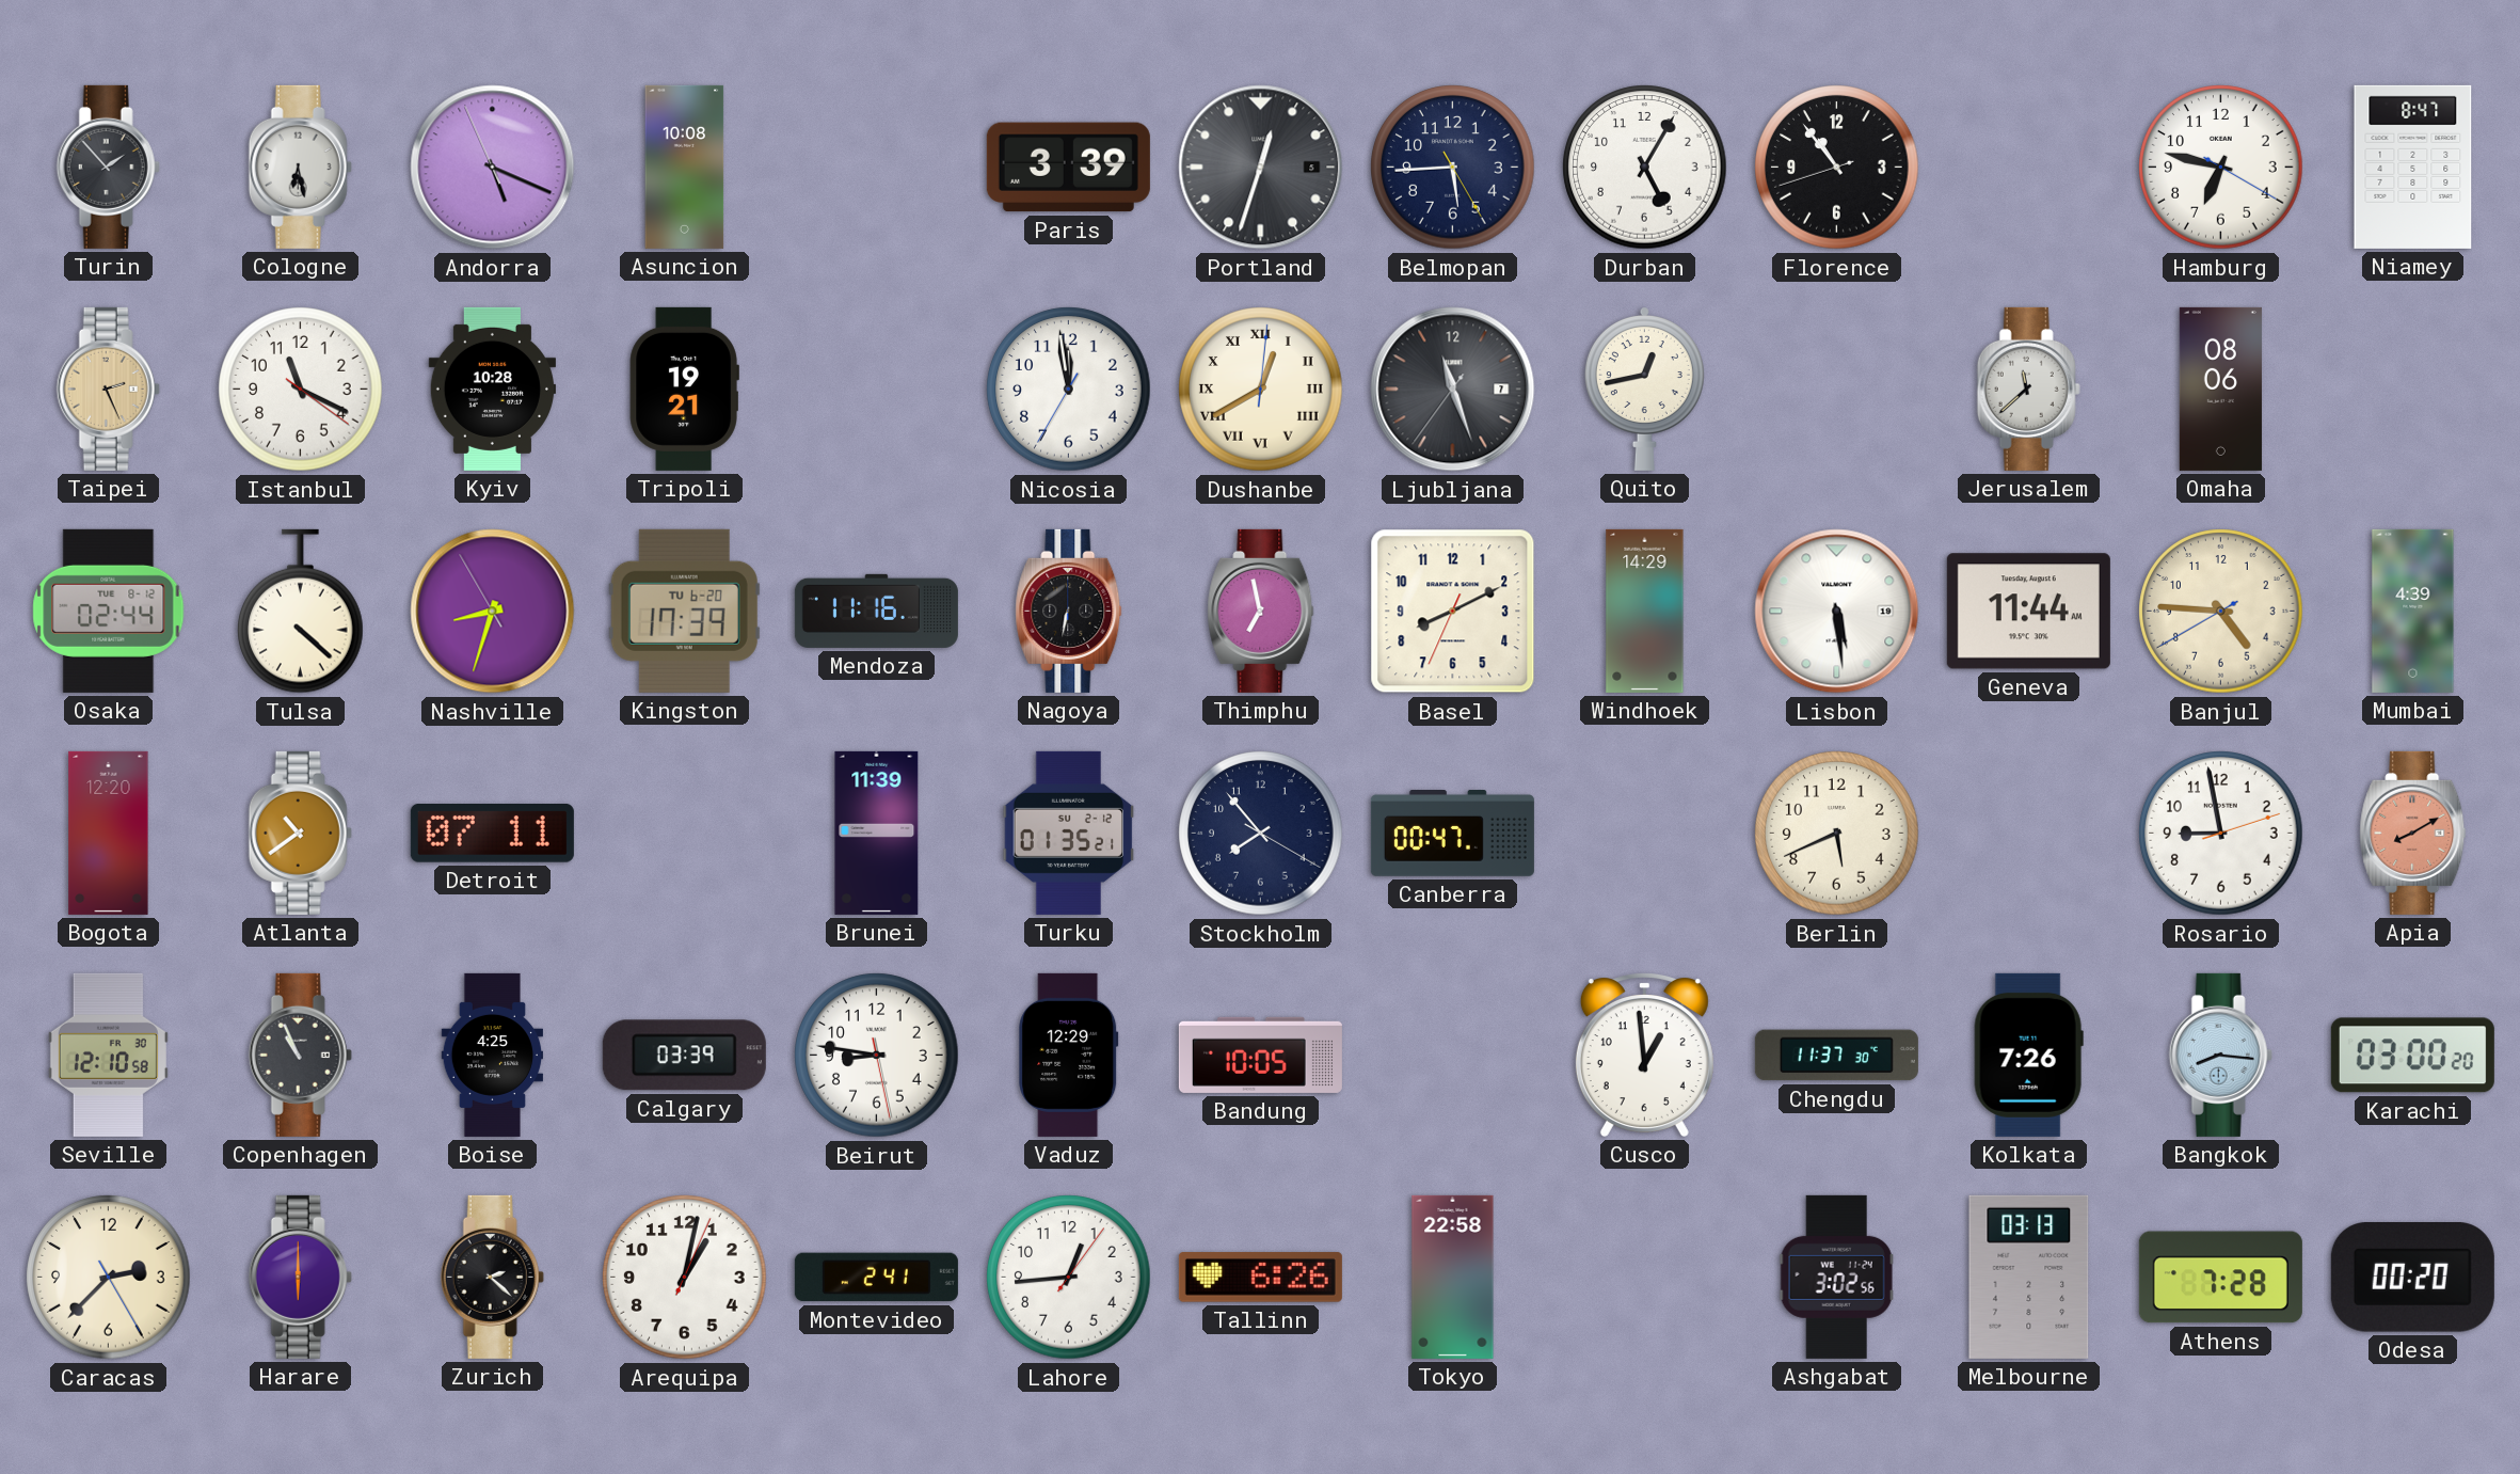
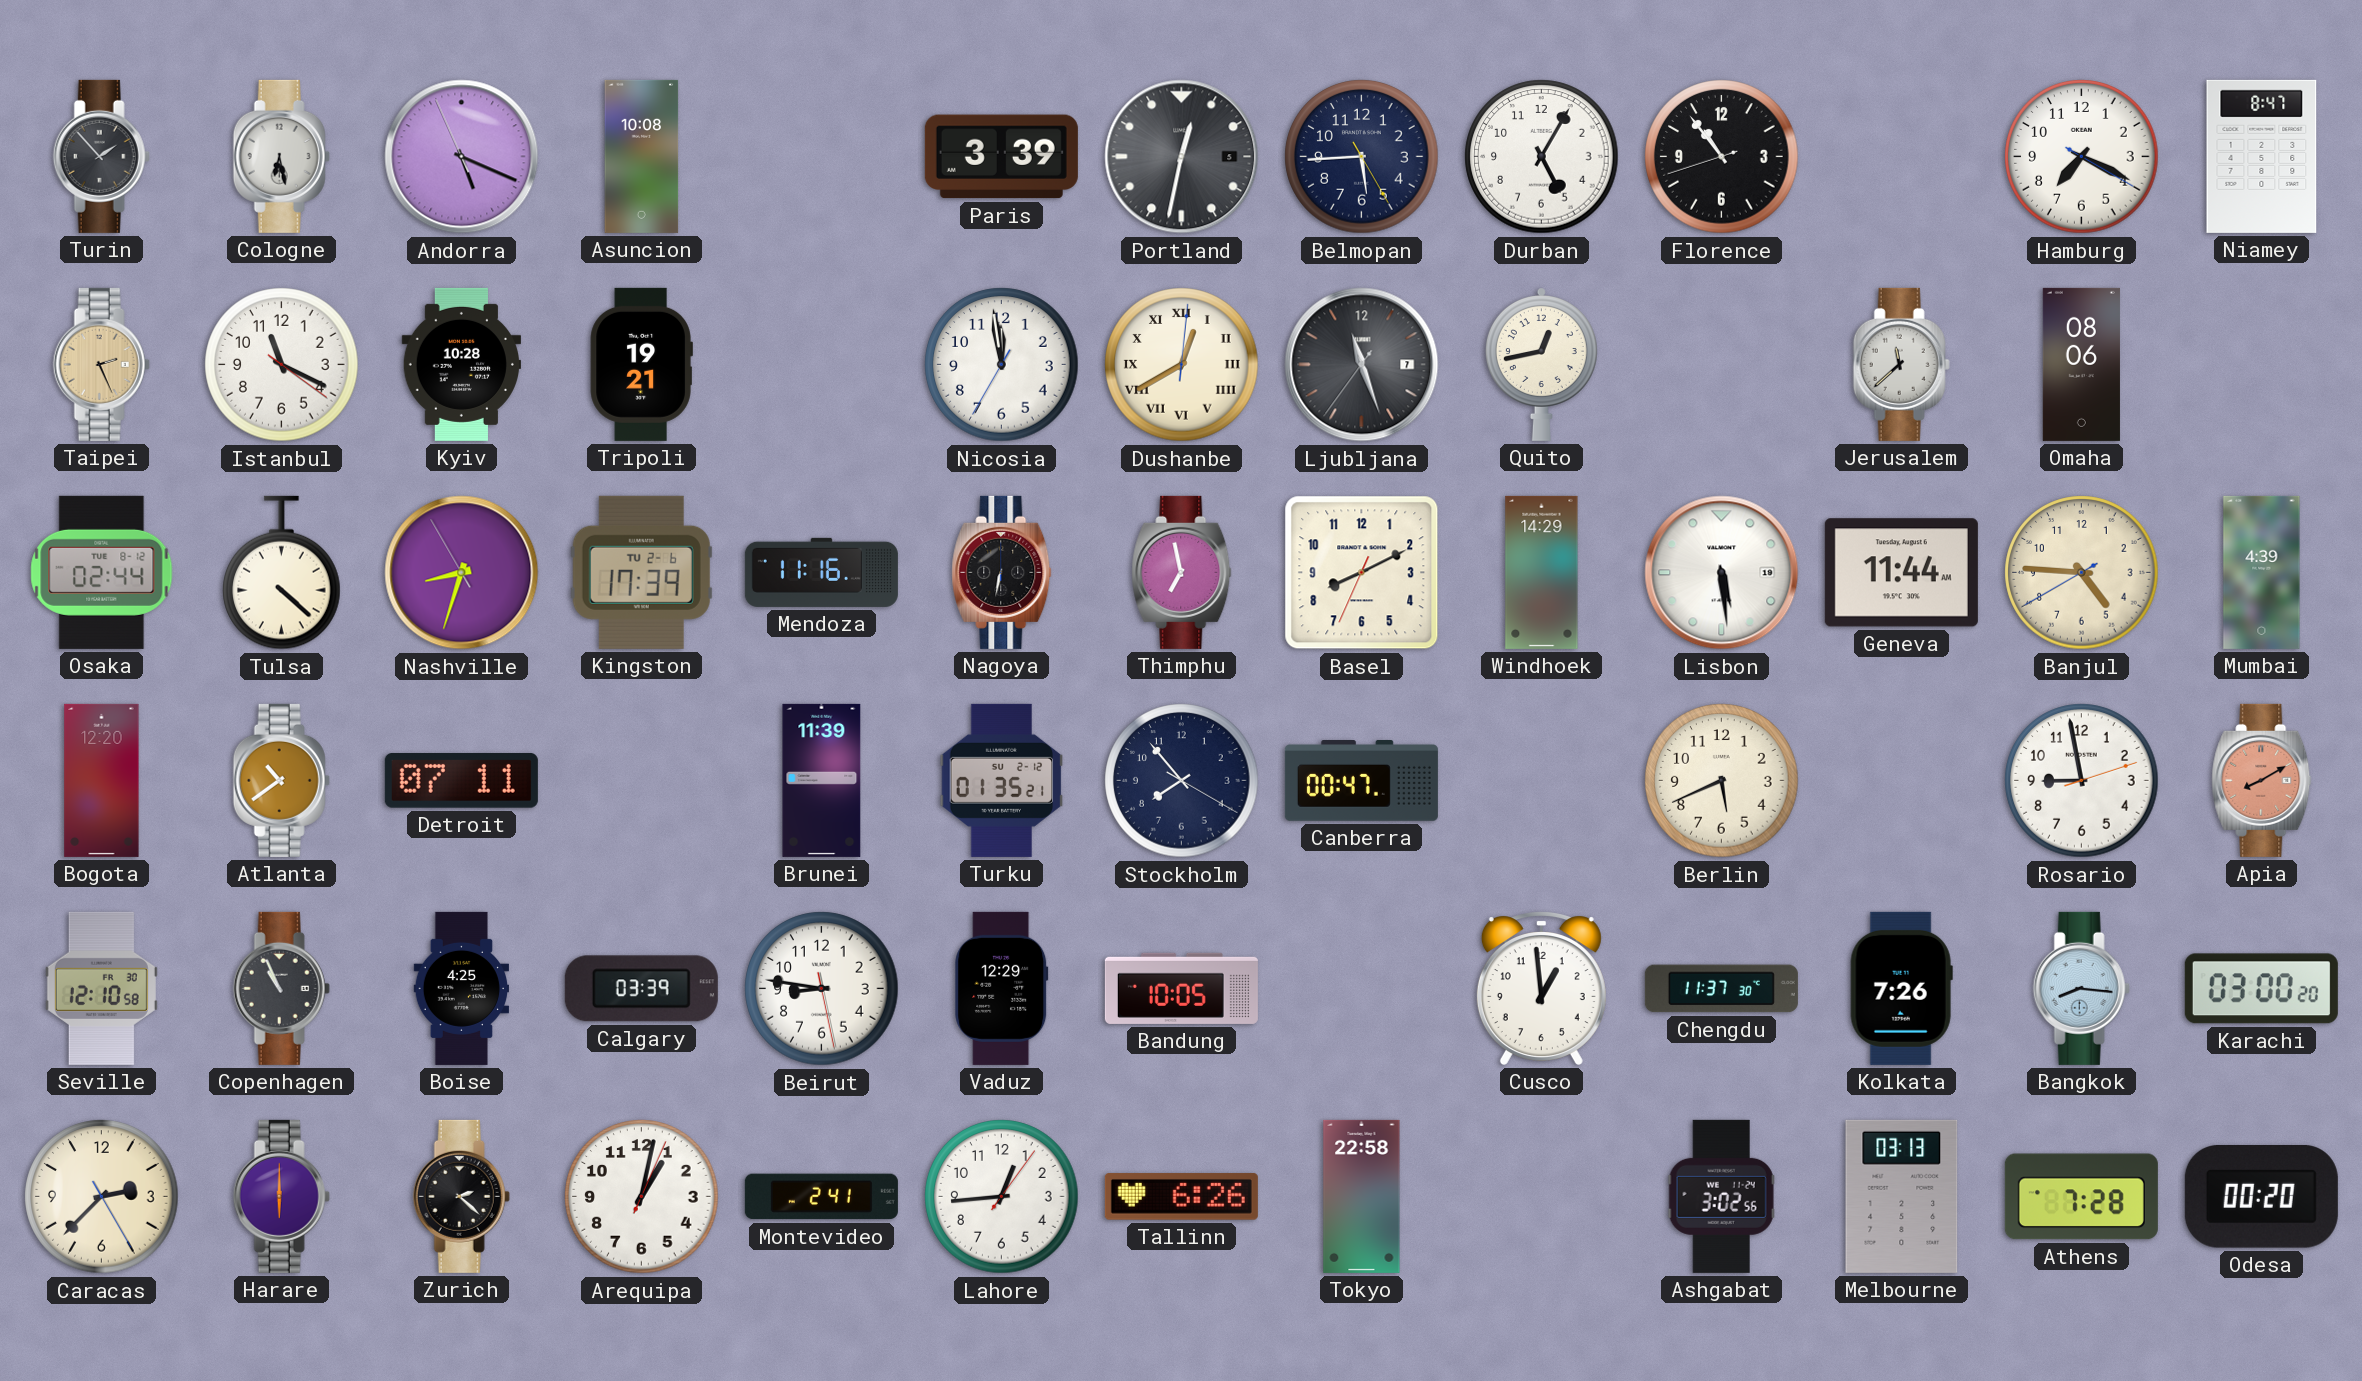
Portland: 12:33 -> 12:32 (1182, 157)
Hamburg: 6:47 -> 7:19 (2082, 157)
Kingston date: TU 6-20 -> TU 2-6 (641, 572)
